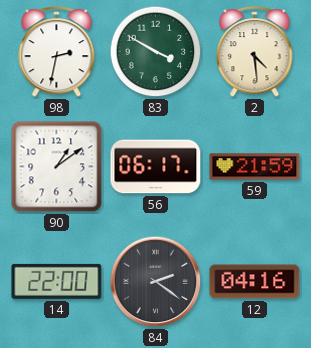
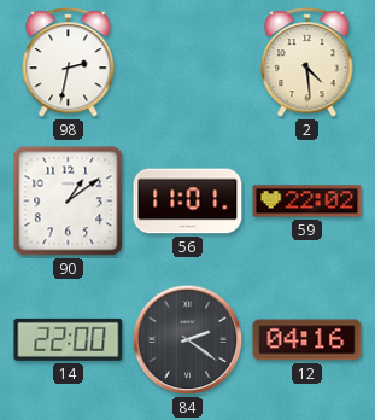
83: 3:50 -> none (156, 52)
56: 06:17 -> 11:01 (188, 202)
59: 21:59 -> 22:02 (307, 202)
